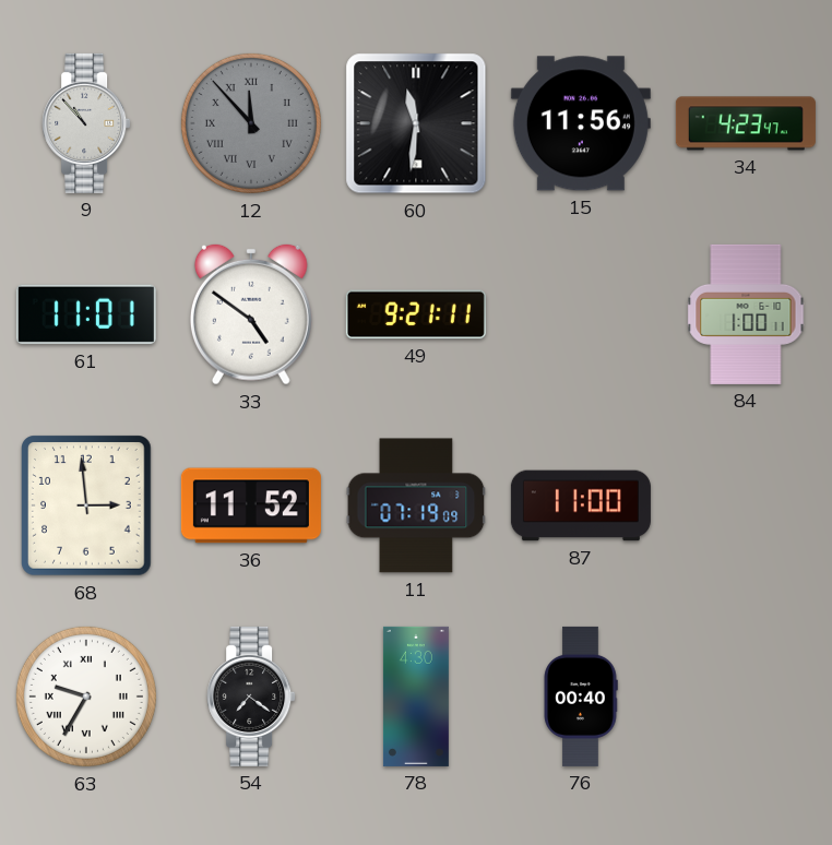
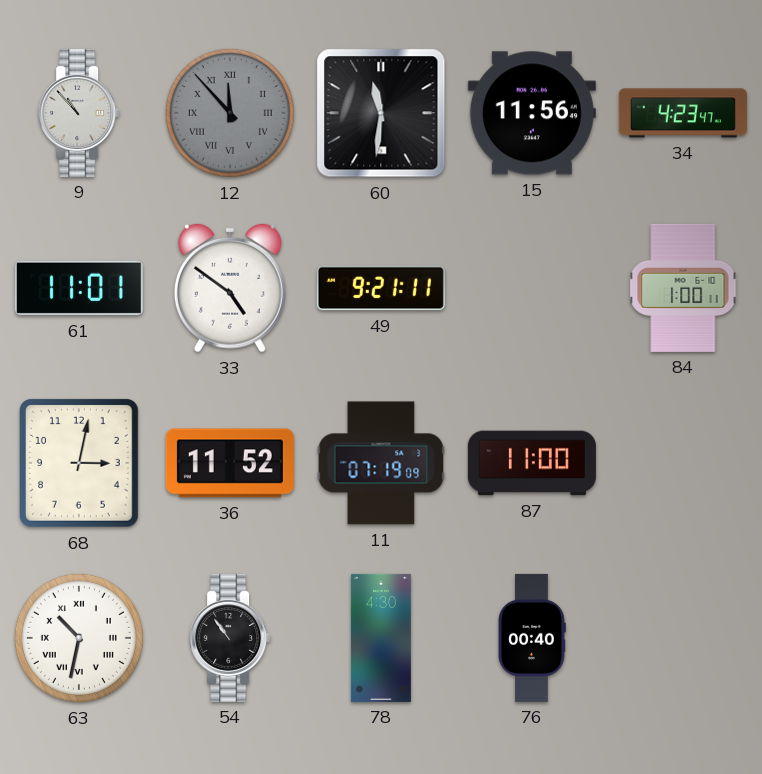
68: 2:59 -> 3:02 (80, 463)
63: 9:35 -> 10:32 (79, 638)
54: 7:21 -> 10:54 (230, 638)
